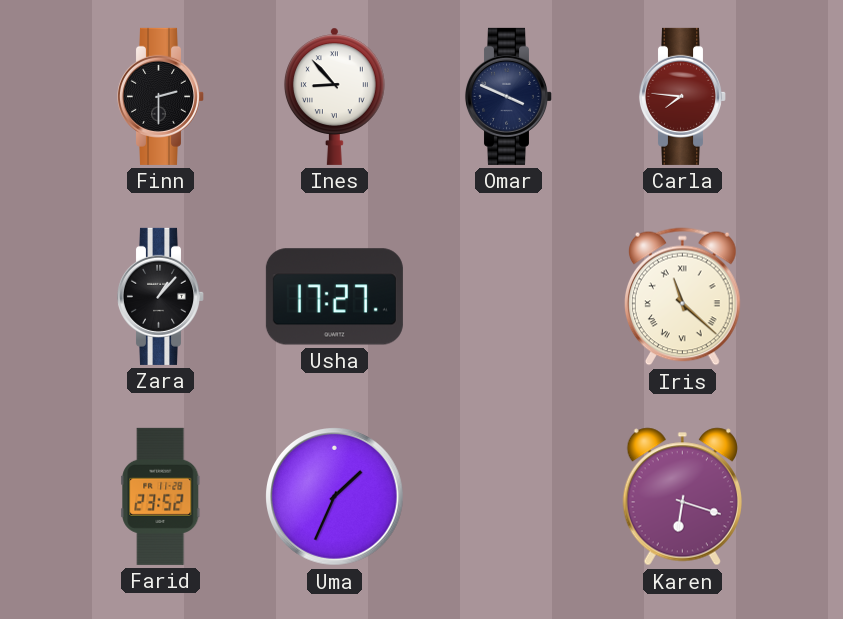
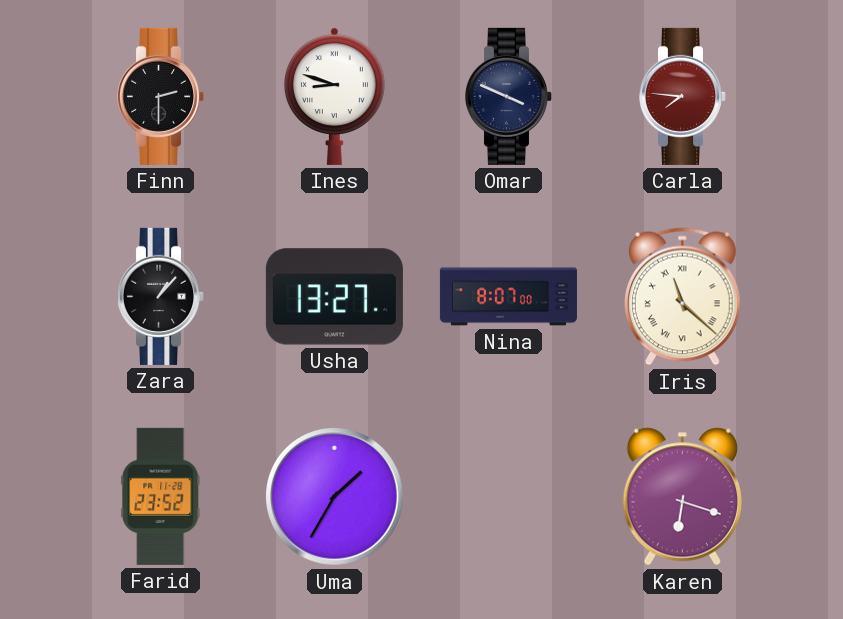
Ines: 8:53 -> 8:48 (335, 96)
Usha: 17:27 -> 13:27 (334, 297)
Nina: none -> 8:07 (508, 297)
Uma: 1:34 -> 1:35 (335, 497)
